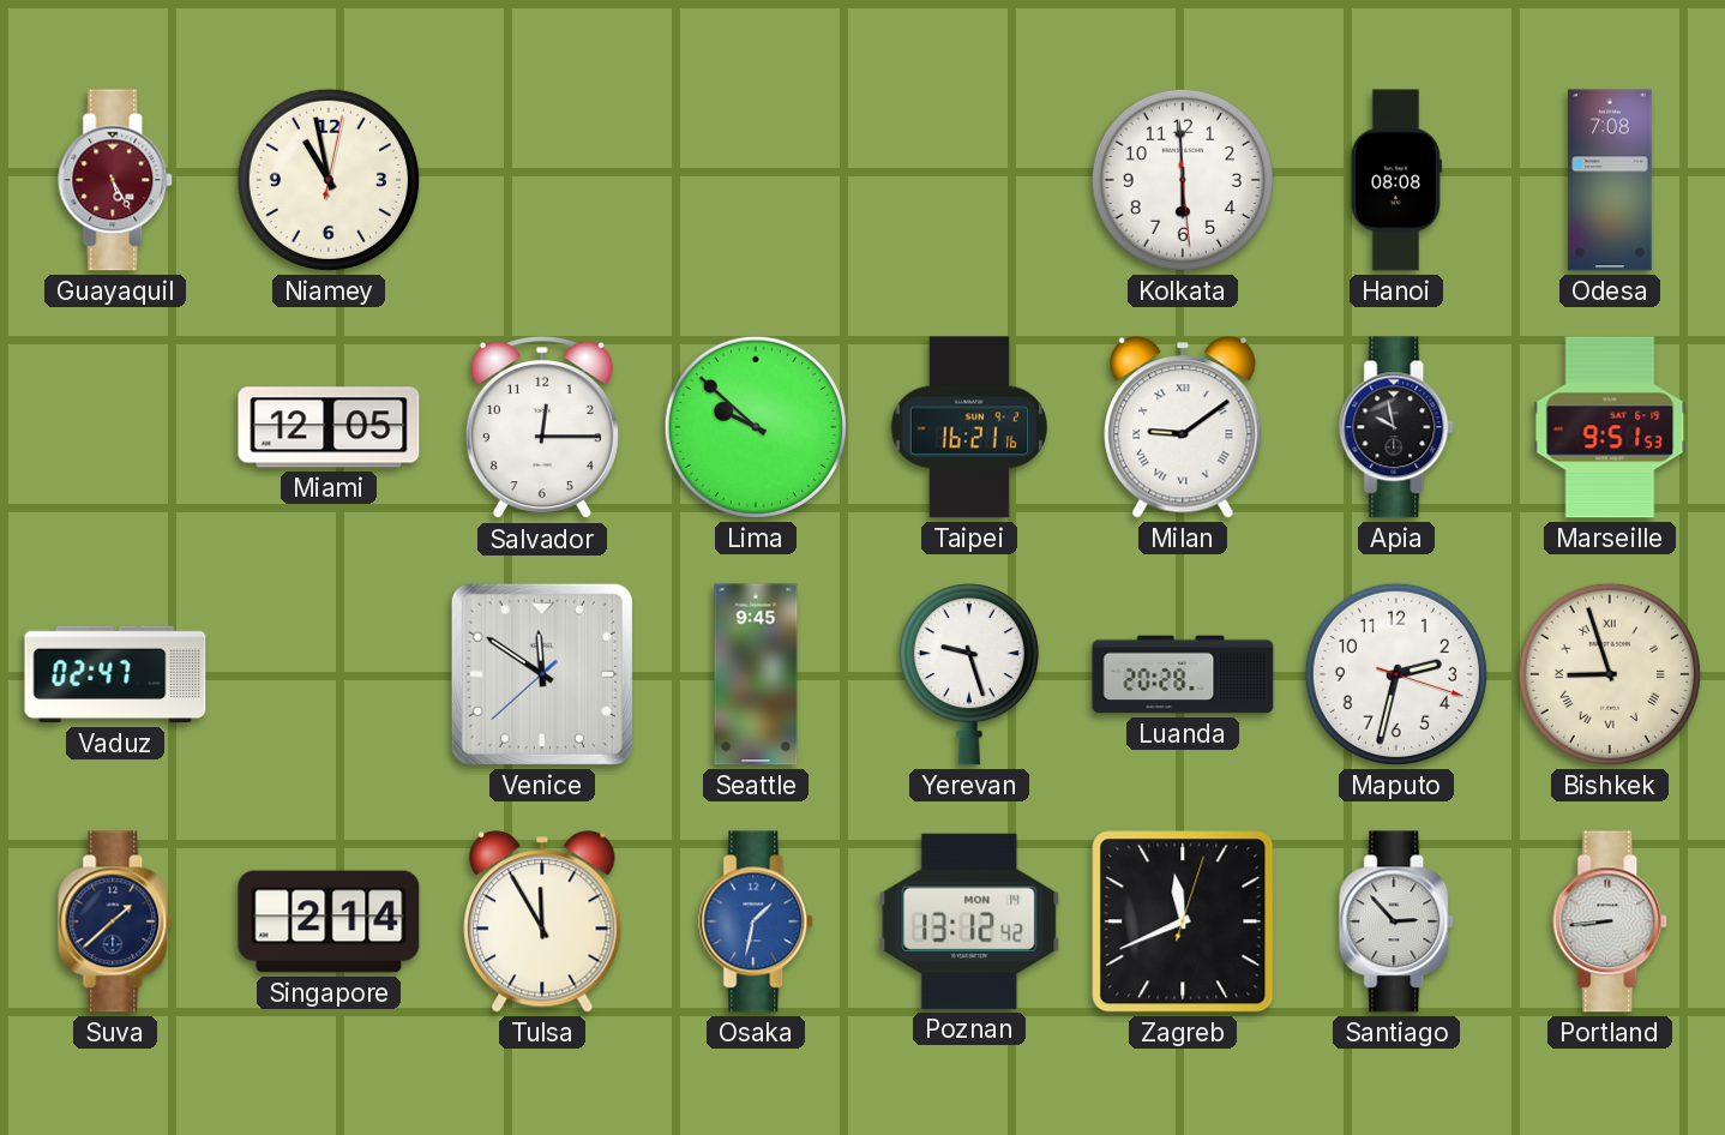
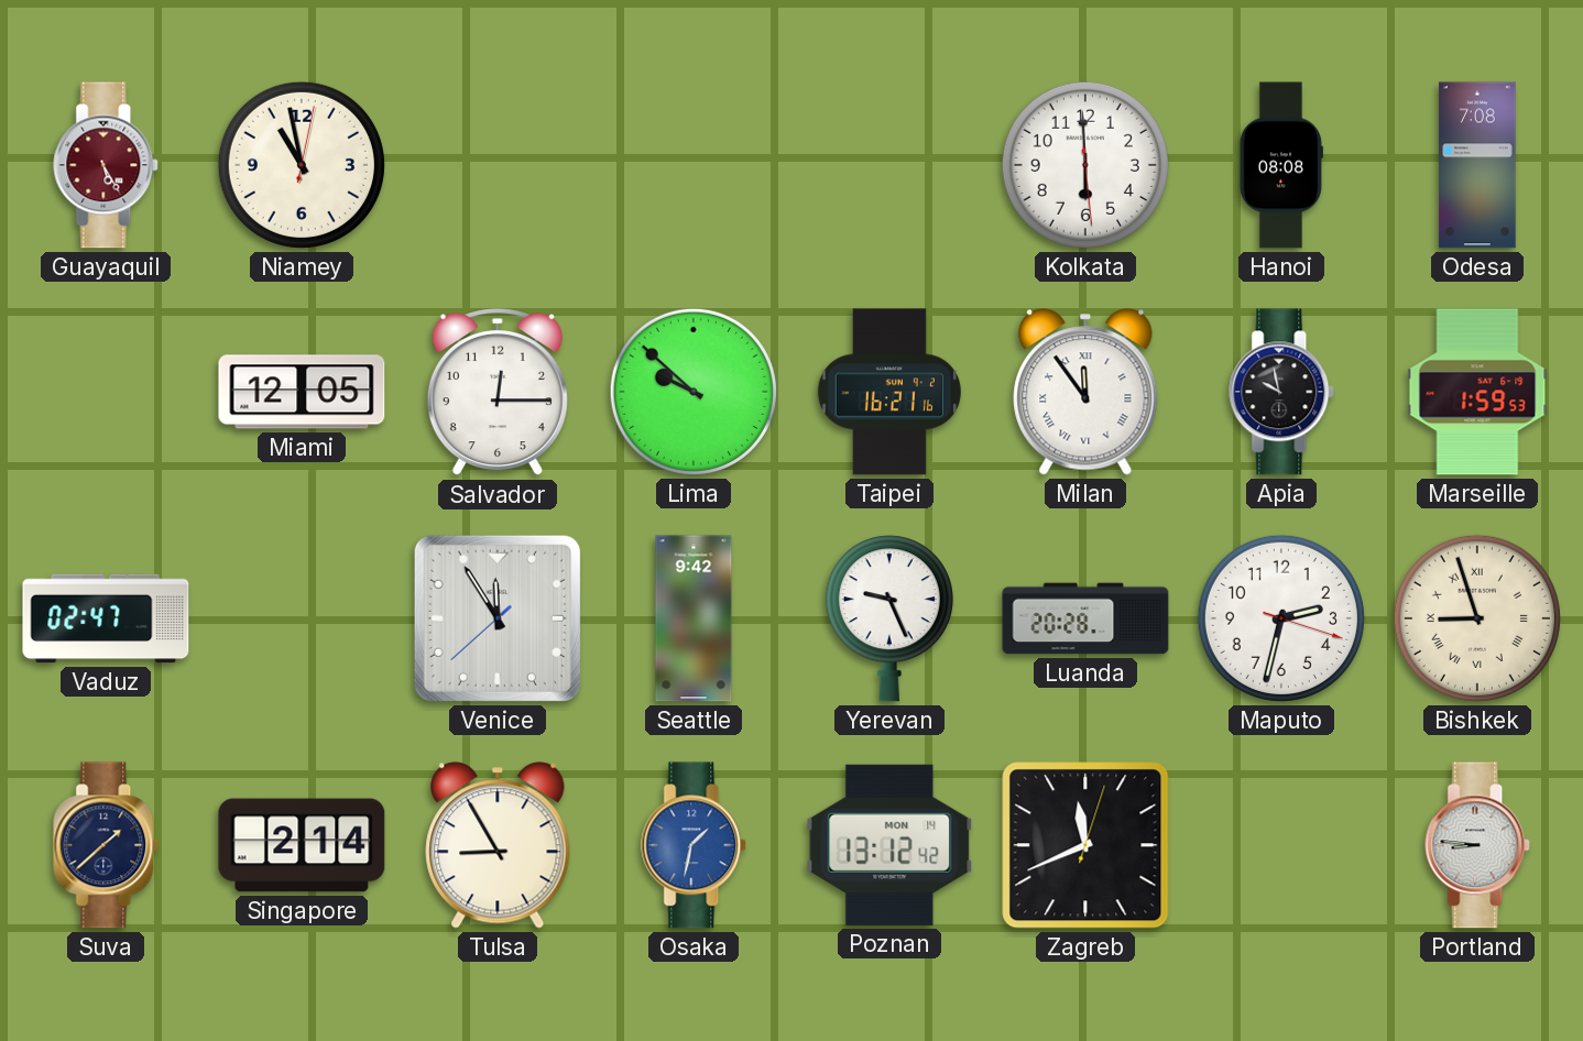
Milan: 9:09 -> 11:54 (1085, 392)
Marseille: 9:51 -> 1:59 (1477, 392)
Venice: 11:50 -> 11:54 (498, 618)
Seattle: 9:45 -> 9:42 (694, 618)
Yerevan: 9:27 -> 9:26 (889, 618)
Tulsa: 11:55 -> 8:55 (498, 845)
Santiago: 2:53 -> none (1398, 921)
Portland: 8:44 -> 8:46 (1478, 845)
